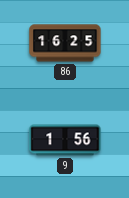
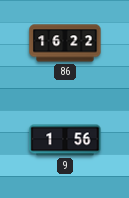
86: 16:25 -> 16:22 (65, 43)
